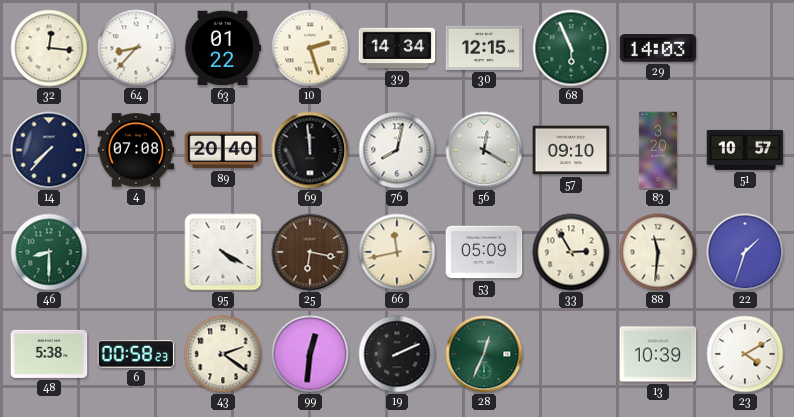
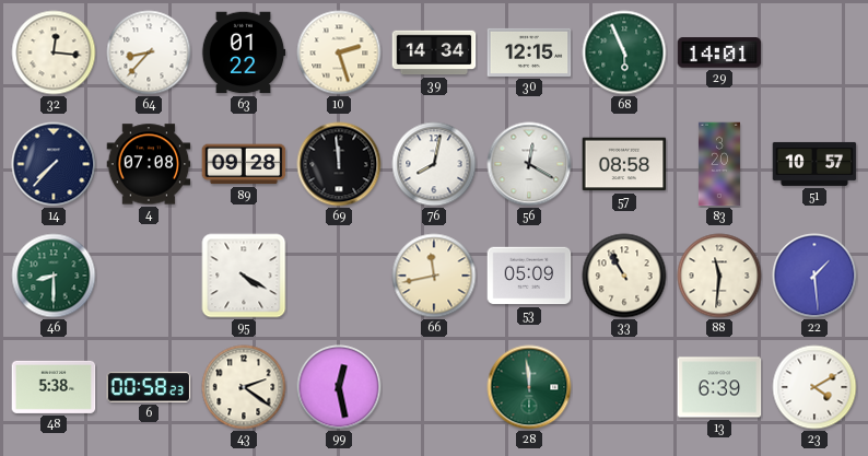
29: 14:03 -> 14:01 (719, 52)
89: 20:40 -> 09:28 (244, 164)
57: 09:10 -> 08:58 (624, 164)
25: 6:17 -> none (310, 252)
33: 2:55 -> 10:55 (624, 276)
22: 1:33 -> 1:29 (814, 276)
99: 12:31 -> 12:28 (339, 387)
19: 2:11 -> none (397, 354)
28: 12:34 -> 11:59 (529, 387)
13: 10:39 -> 6:39 (719, 387)
